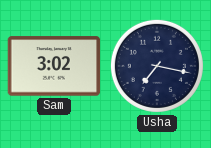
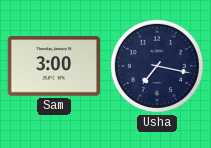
Sam: 3:02 -> 3:00 (54, 66)
